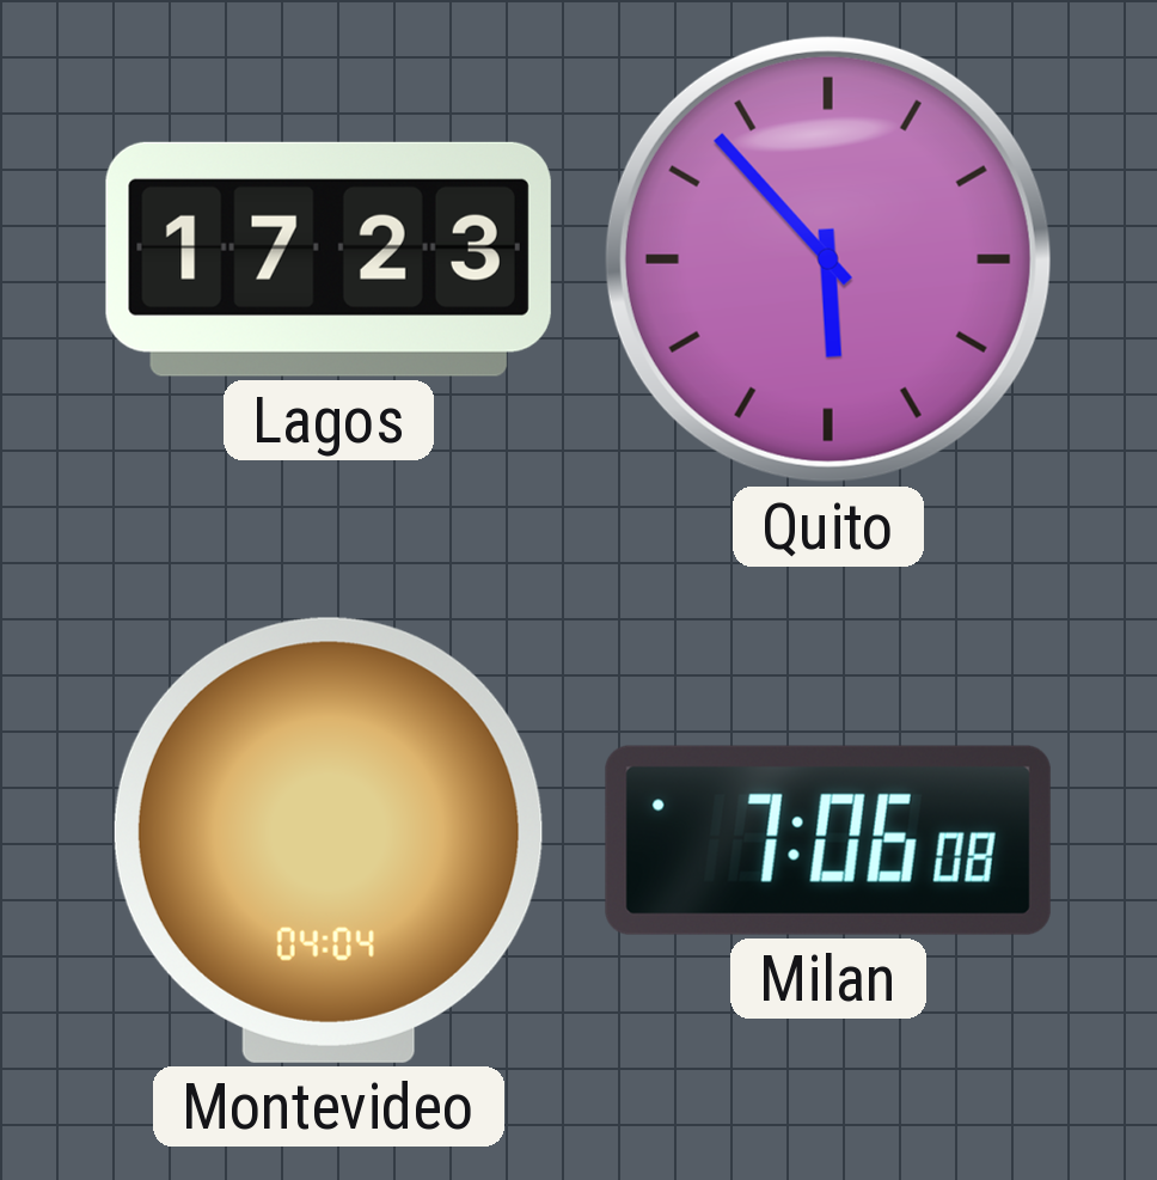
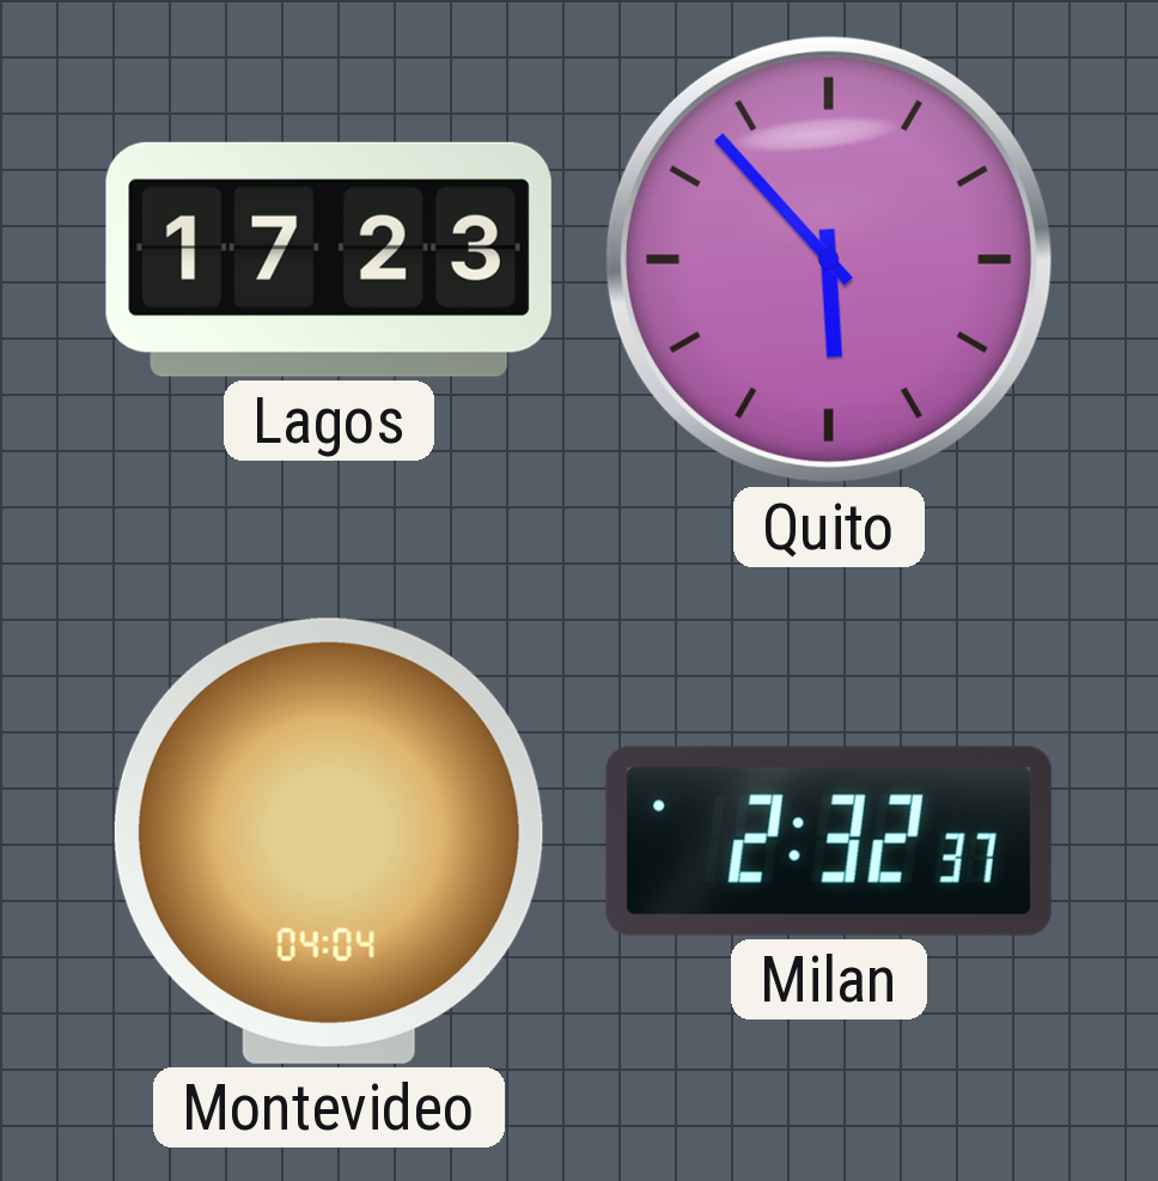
Milan: 7:06 -> 2:32 (829, 841)
